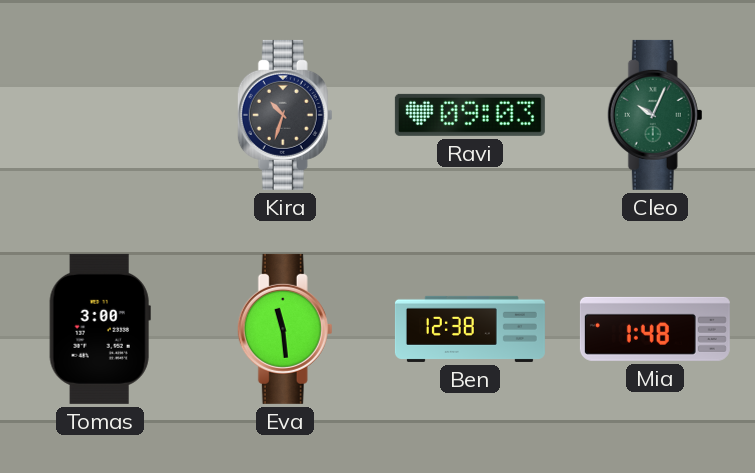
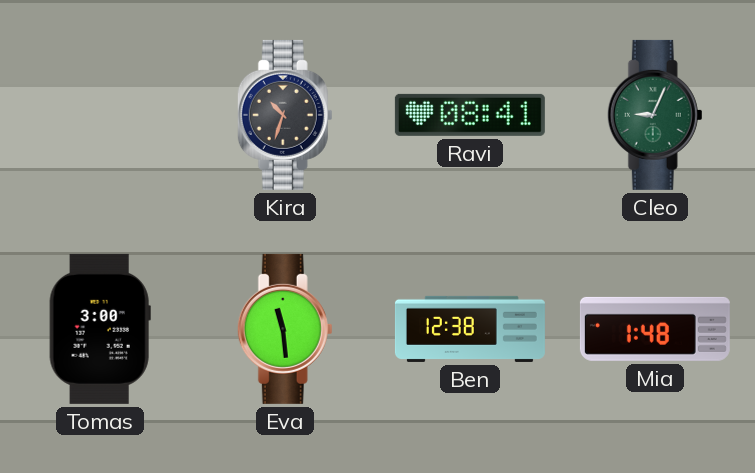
Ravi: 09:03 -> 08:41 (470, 115)
Cleo: 10:04 -> 9:04 (655, 115)
